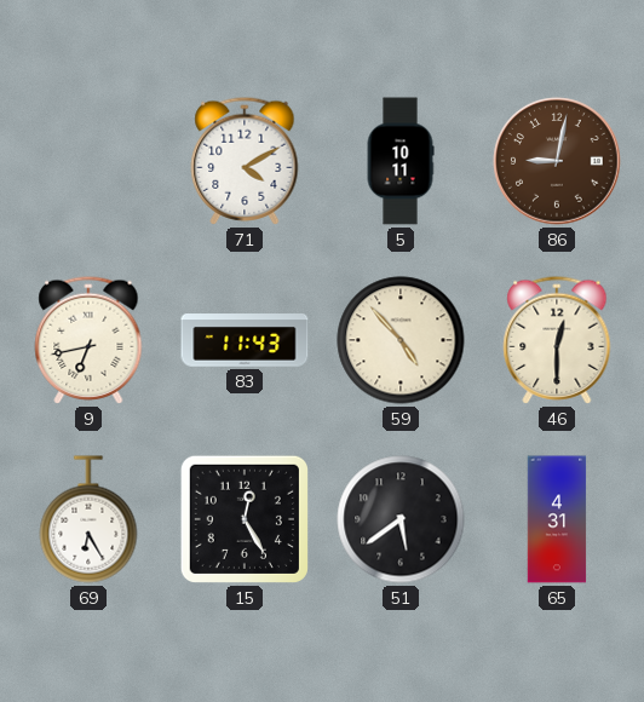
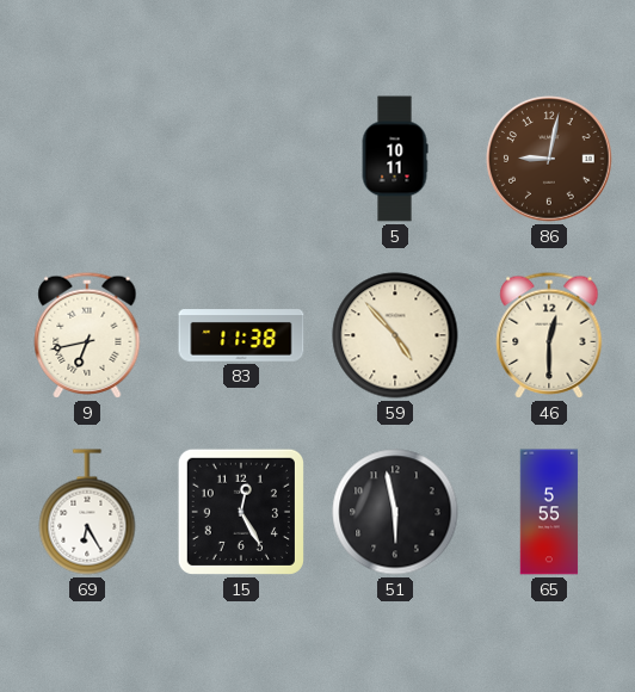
71: 4:10 -> none (245, 161)
83: 11:43 -> 11:38 (241, 336)
51: 5:39 -> 5:58 (395, 512)
65: 4:31 -> 5:55 (549, 512)
